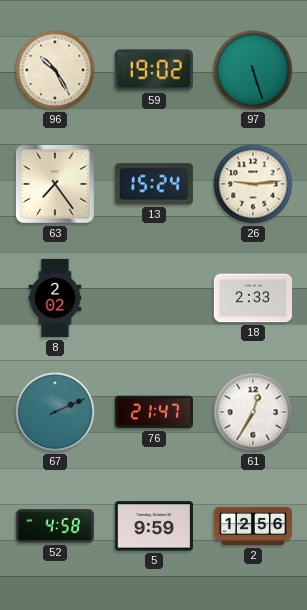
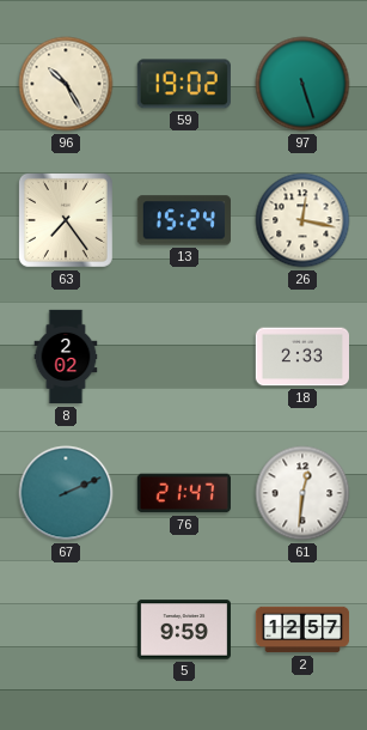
26: 9:14 -> 12:17 (302, 220)
61: 12:35 -> 12:31 (302, 493)
52: 4:58 -> none (54, 526)
2: 12:56 -> 12:57 (302, 629)
